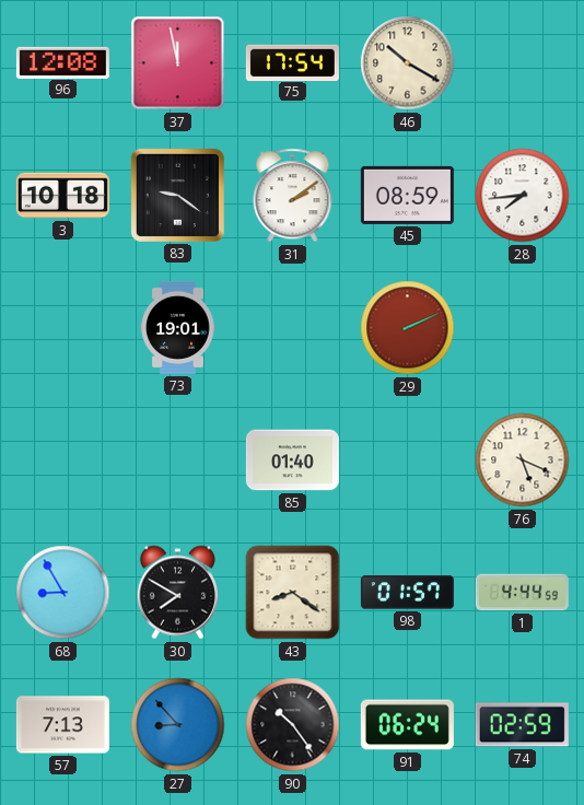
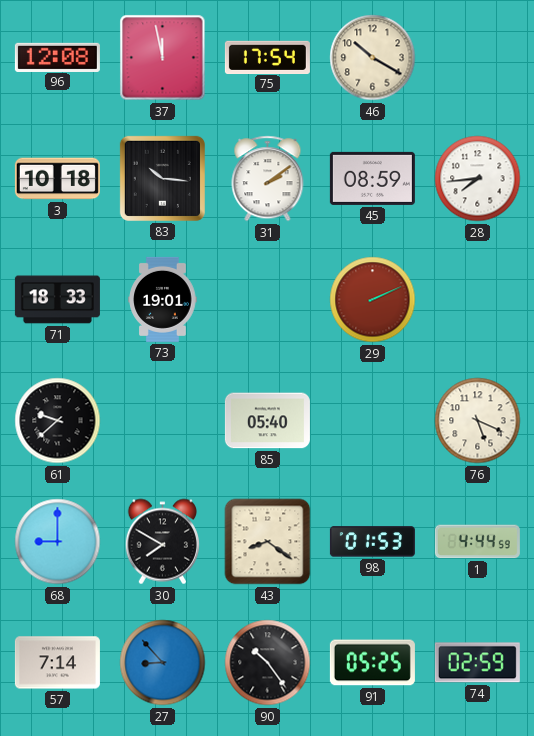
83: 9:21 -> 10:16 (162, 178)
71: none -> 18:33 (57, 300)
61: none -> 9:38 (58, 421)
85: 01:40 -> 05:40 (267, 421)
68: 8:55 -> 9:00 (58, 542)
98: 01:57 -> 01:53 (372, 542)
57: 7:13 -> 7:14 (57, 663)
91: 06:24 -> 05:25 (372, 663)
